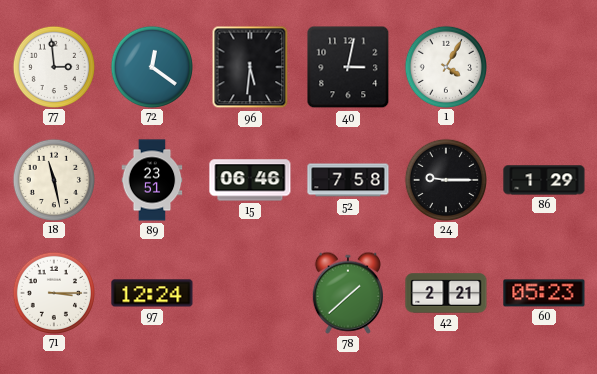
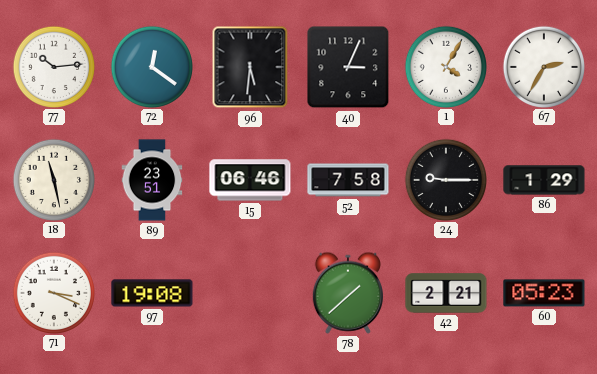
77: 2:59 -> 10:14 (53, 66)
40: 3:02 -> 3:04 (348, 67)
67: none -> 2:35 (543, 66)
71: 3:15 -> 3:19 (53, 292)
97: 12:24 -> 19:08 (152, 293)
